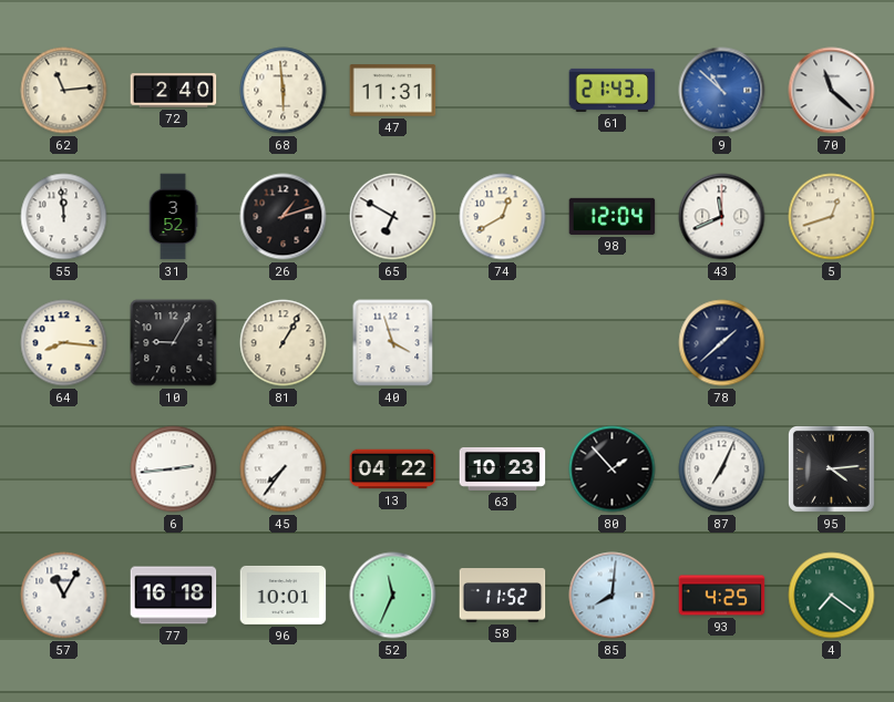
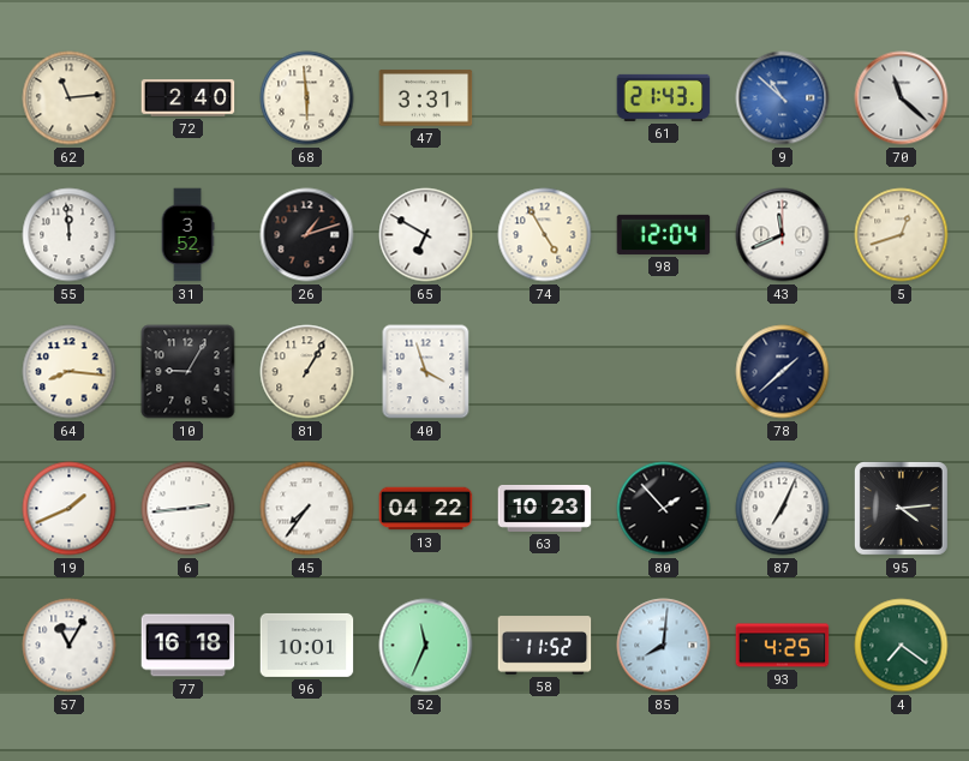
47: 11:31 -> 3:31 (426, 98)
74: 12:40 -> 4:55 (545, 235)
19: none -> 1:41 (70, 509)
